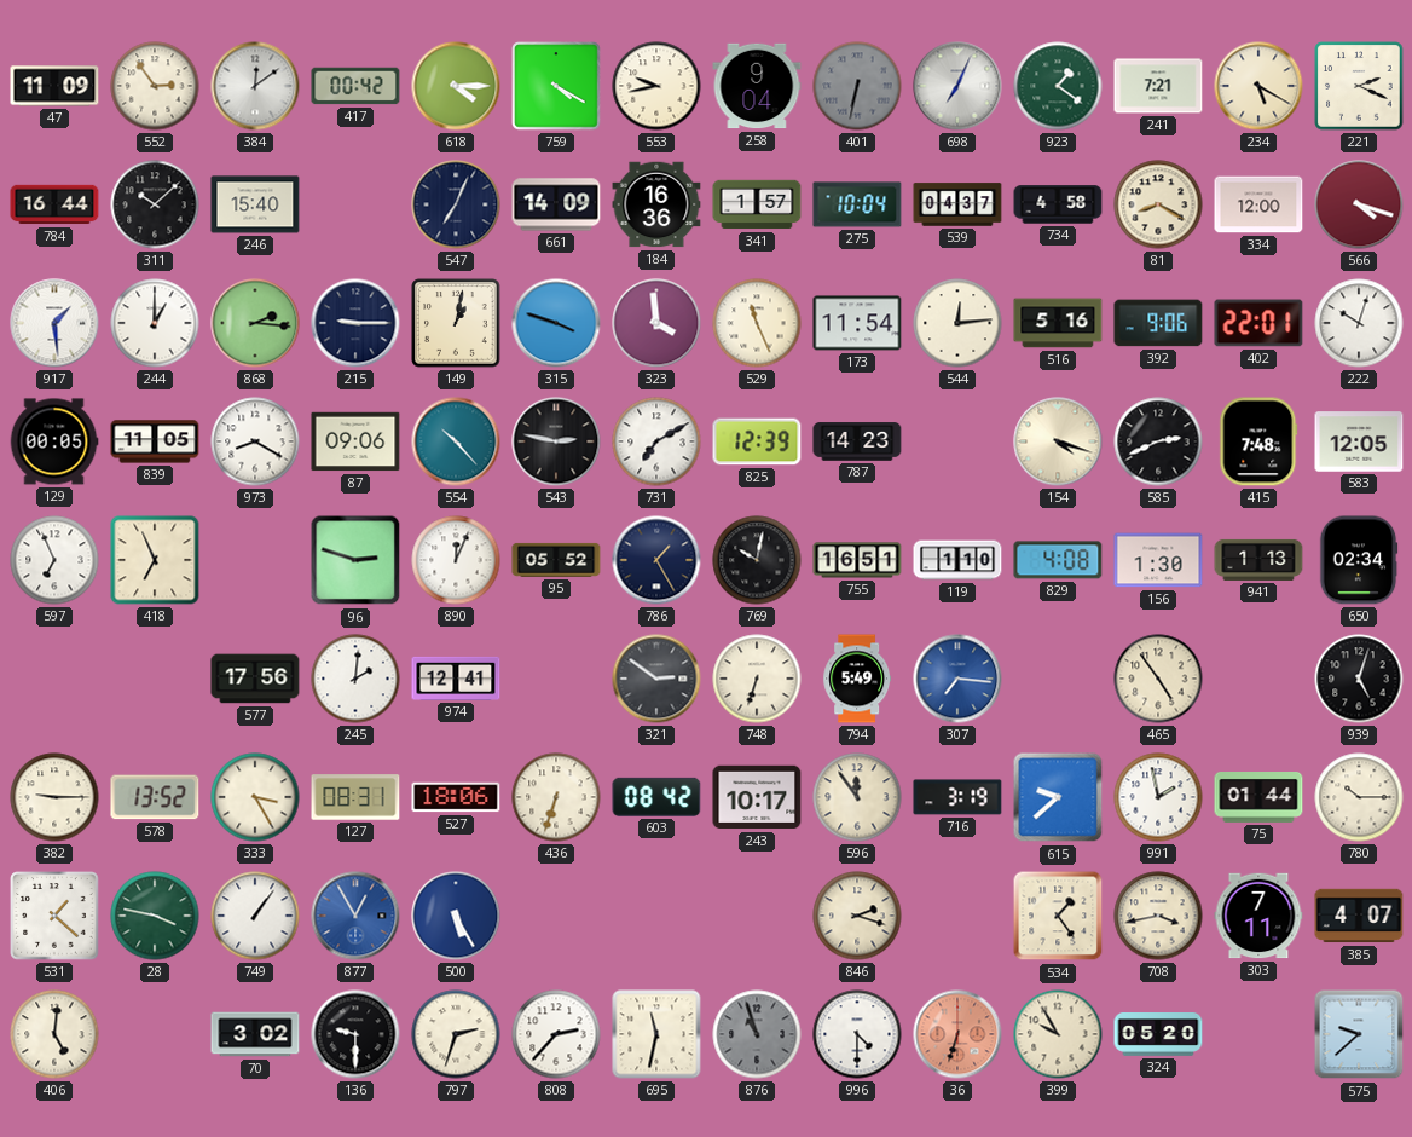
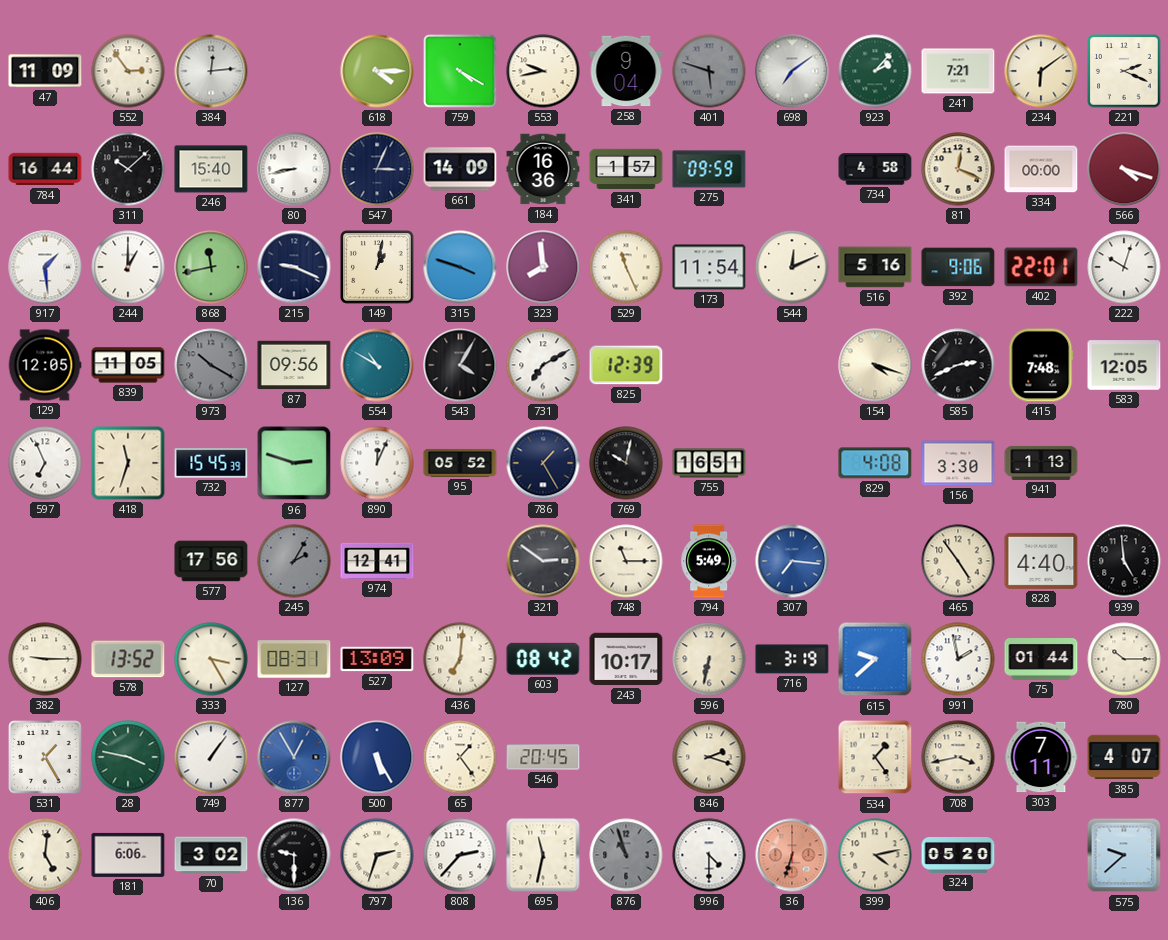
384: 12:09 -> 12:14 (211, 71)
417: 00:42 -> none (355, 86)
401: 6:32 -> 5:48 (709, 71)
698: 7:04 -> 7:09 (792, 71)
923: 1:21 -> 2:07 (875, 71)
234: 5:20 -> 6:09 (1041, 71)
80: none -> 8:43 (294, 169)
547: 7:04 -> 3:04 (377, 169)
275: 10:04 -> 09:59 (709, 169)
539: 04:37 -> none (957, 204)
81: 8:20 -> 12:19 (958, 169)
334: 12:00 -> 00:00 (1041, 169)
868: 2:16 -> 11:43 (211, 267)
215: 9:15 -> 9:19 (294, 267)
323: 3:59 -> 7:59 (543, 267)
544: 12:14 -> 12:11 (792, 267)
129: 00:05 -> 12:05 (45, 365)
973: 8:20 -> 10:20 (211, 365)
973 dial: white -> grey (211, 365)
87: 09:06 -> 09:56 (294, 365)
554: 10:23 -> 10:50 (377, 365)
543: 2:47 -> 4:05 (460, 365)
787: 14:23 -> none (857, 441)
418: 6:56 -> 11:33 (128, 463)
732: none -> 15:45 (211, 464)
119: 1:10 -> none (957, 560)
156: 1:30 -> 3:30 (958, 463)
650: 02:34 -> none (1359, 560)
245: 2:01 -> 2:05 (294, 561)
245 dial: white -> grey (294, 561)
748: 6:33 -> 11:15 (626, 561)
828: none -> 4:40 (1041, 561)
939: 5:03 -> 4:59 (1124, 561)
527: 18:06 -> 13:09 (377, 659)
436: 6:33 -> 7:01 (460, 659)
596: 11:54 -> 6:32 (709, 659)
531: 1:22 -> 1:25 (45, 757)
65: none -> 1:24 (460, 757)
546: none -> 20:45 (543, 757)
181: none -> 6:06 (128, 855)
399: 9:55 -> 4:13 (875, 855)
